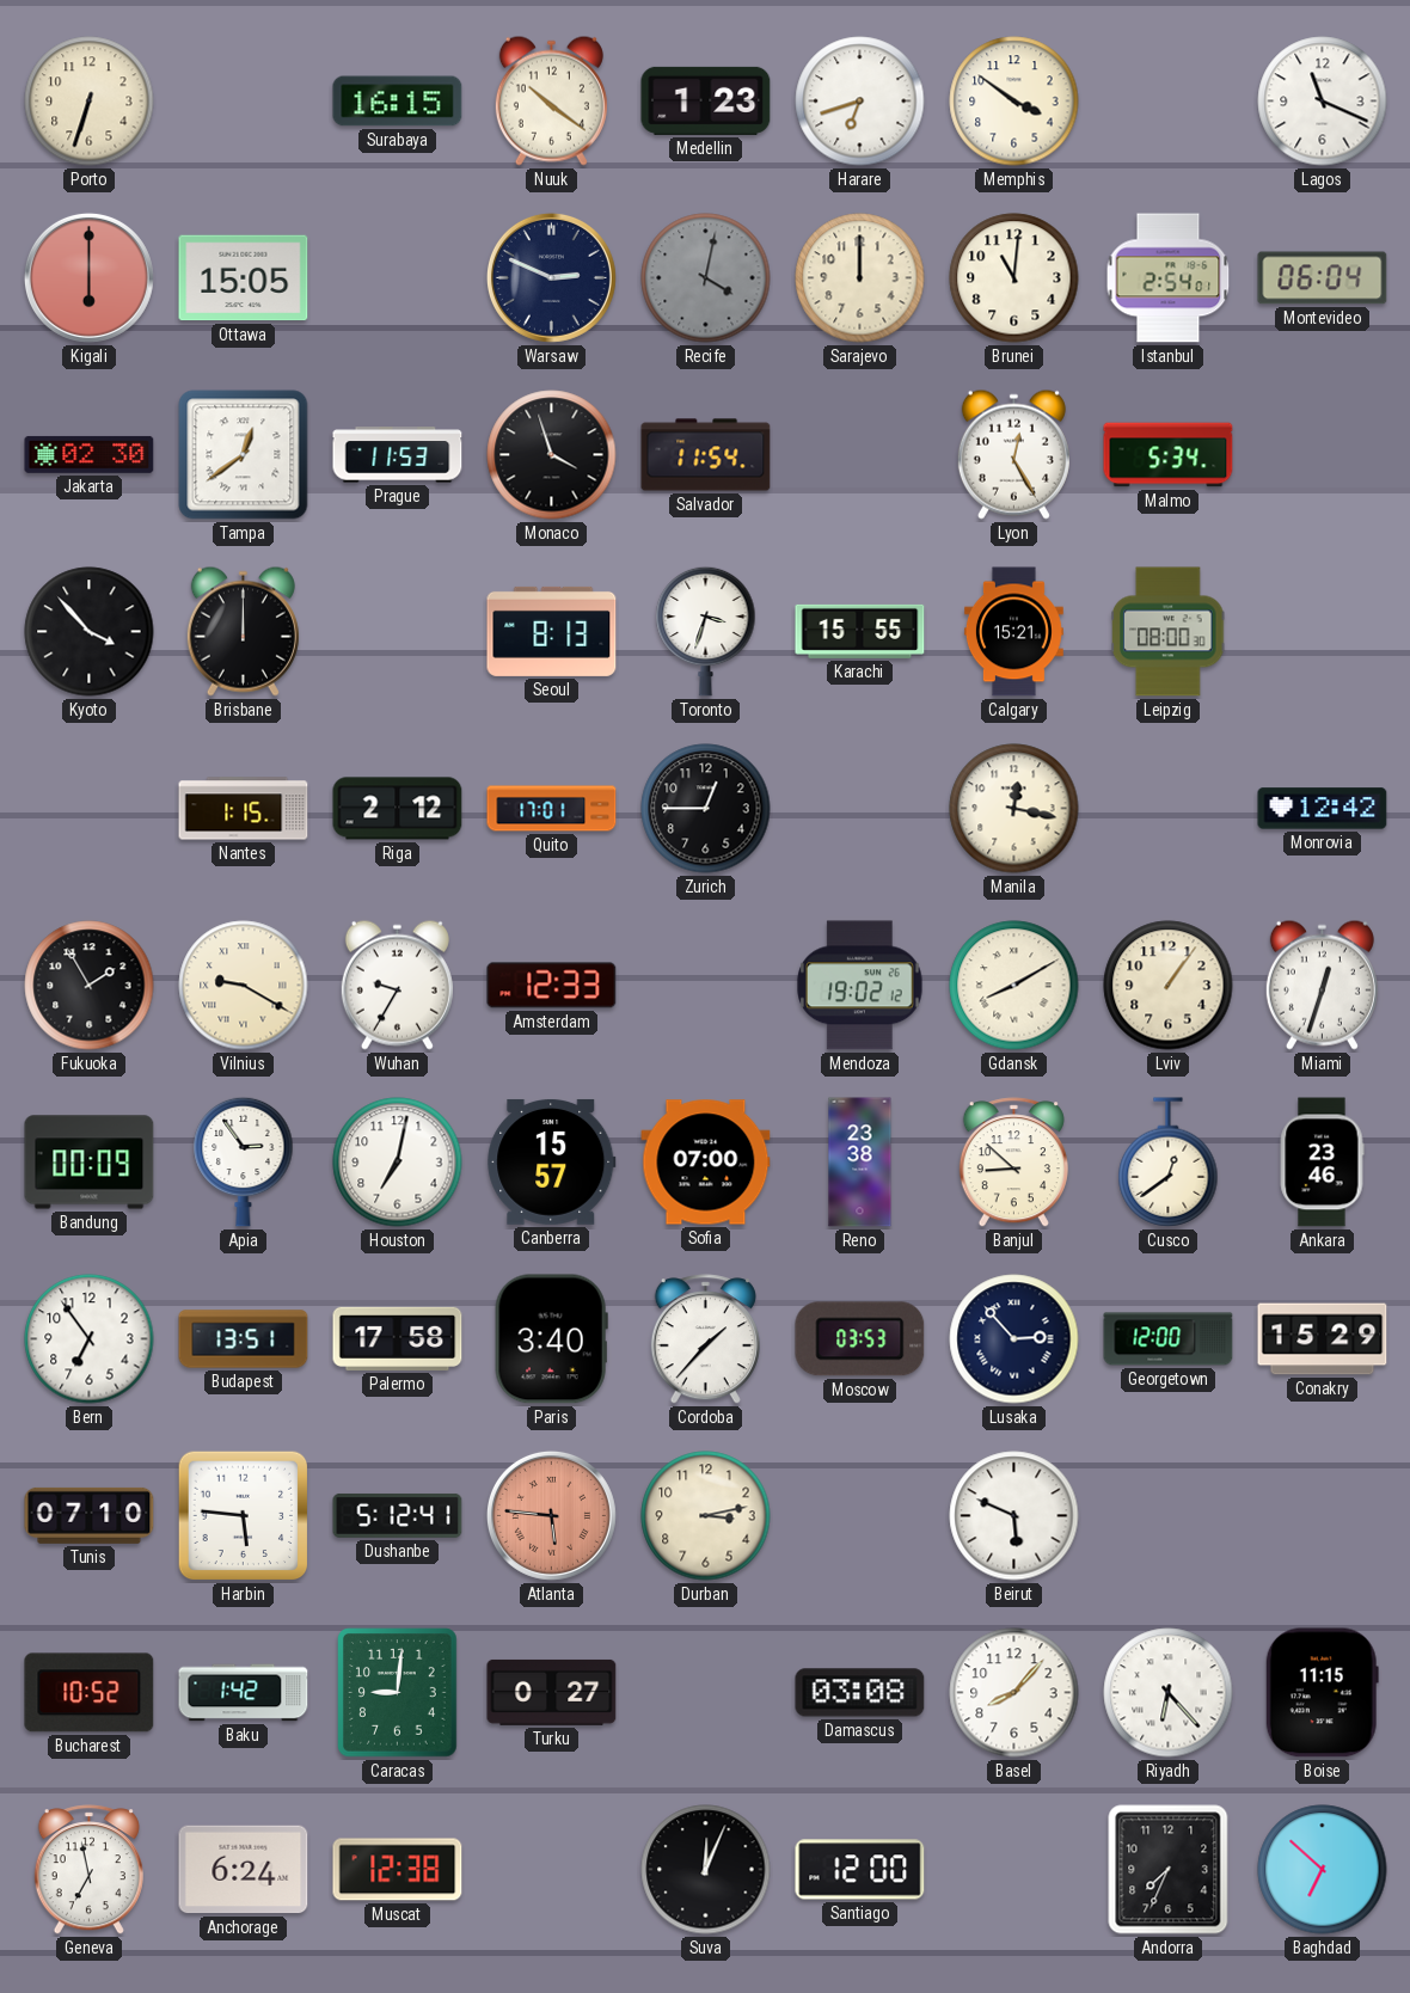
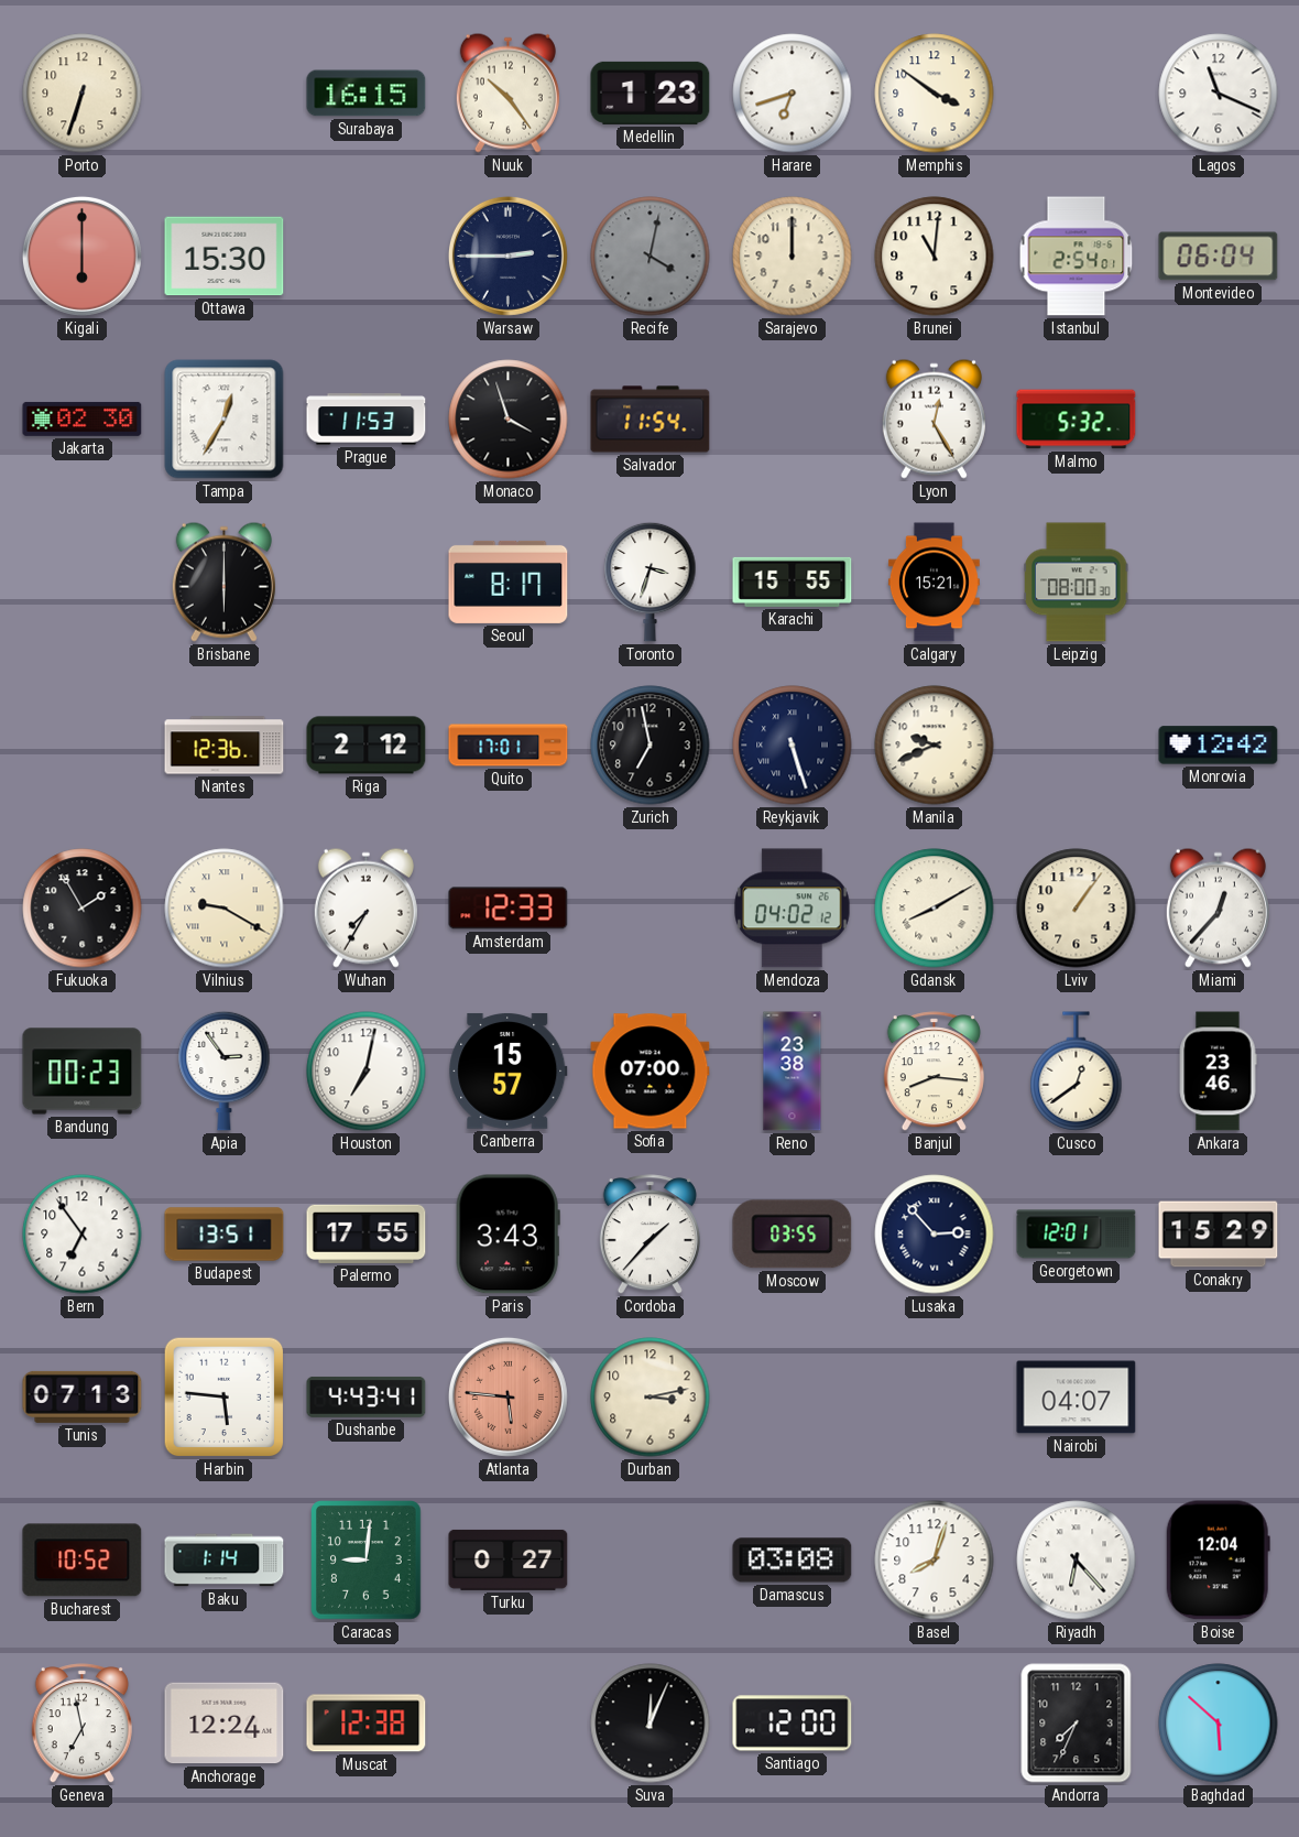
Nuuk: 10:21 -> 10:24 (507, 93)
Ottawa: 15:05 -> 15:30 (225, 257)
Warsaw: 2:49 -> 2:45 (507, 256)
Tampa: 12:39 -> 12:35 (225, 420)
Malmo: 5:34 -> 5:32 (1077, 420)
Kyoto: 3:53 -> none (90, 632)
Brisbane: 12:00 -> 6:00 (223, 581)
Seoul: 8:13 -> 8:17 (509, 581)
Nantes: 1:15 -> 12:36 (225, 746)
Zurich: 12:45 -> 6:58 (651, 746)
Reykjavik: none -> 5:27 (793, 746)
Manila: 12:17 -> 9:41 (935, 746)
Wuhan: 9:35 -> 7:35 (365, 907)
Mendoza: 19:02 -> 04:02 (793, 909)
Miami: 12:33 -> 12:37 (1218, 907)
Bandung: 00:09 -> 00:23 (83, 1072)
Banjul: 8:52 -> 8:16 (934, 1072)
Palermo: 17:58 -> 17:55 (367, 1233)
Paris: 3:40 -> 3:43 (507, 1235)
Moscow: 03:53 -> 03:55 (793, 1235)
Georgetown: 12:00 -> 12:01 (1077, 1235)
Tunis: 07:10 -> 07:13 (83, 1396)
Dushanbe: 5:12 -> 4:43 (367, 1396)
Beirut: 5:49 -> none (1014, 1516)
Nairobi: none -> 04:07 (1077, 1398)
Baku: 1:42 -> 1:14 (225, 1561)
Basel: 8:07 -> 8:03 (935, 1561)
Boise: 11:15 -> 12:04 (1218, 1561)
Anchorage: 6:24 -> 12:24 (225, 1724)
Baghdad: 6:52 -> 5:52 (1219, 1724)
